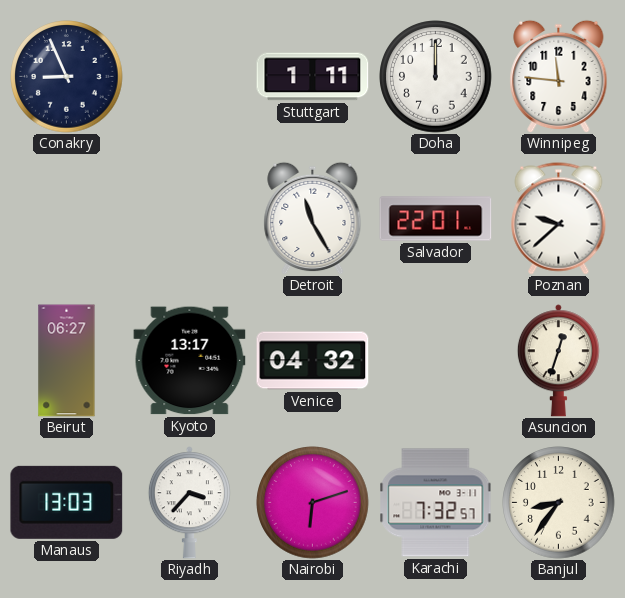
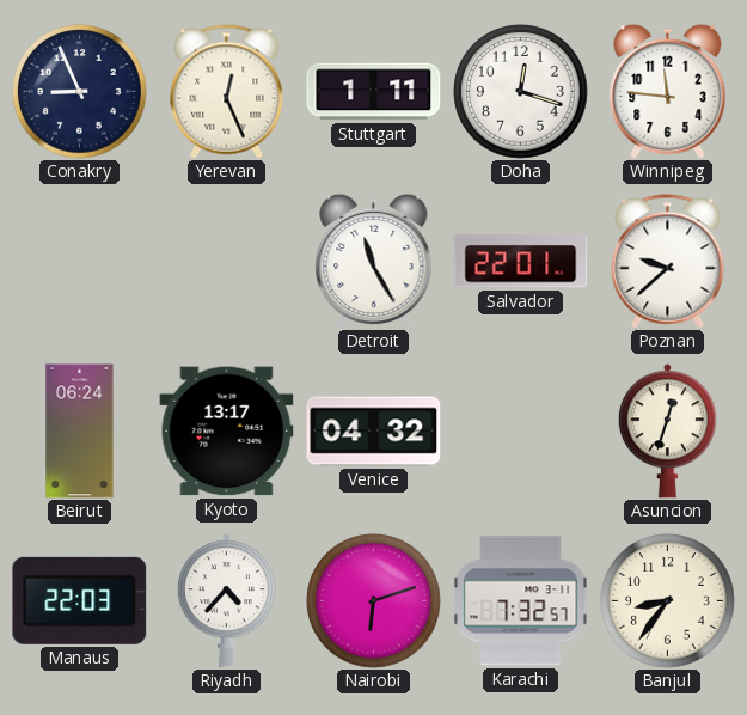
Yerevan: none -> 12:26 (227, 92)
Doha: 12:00 -> 12:18 (521, 92)
Beirut: 06:27 -> 06:24 (80, 432)
Manaus: 13:03 -> 22:03 (80, 600)
Riyadh: 3:37 -> 4:37 (226, 601)
